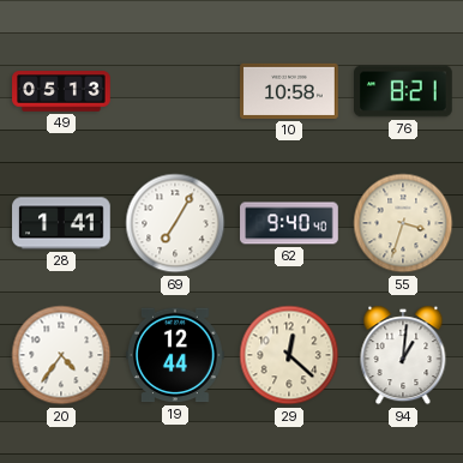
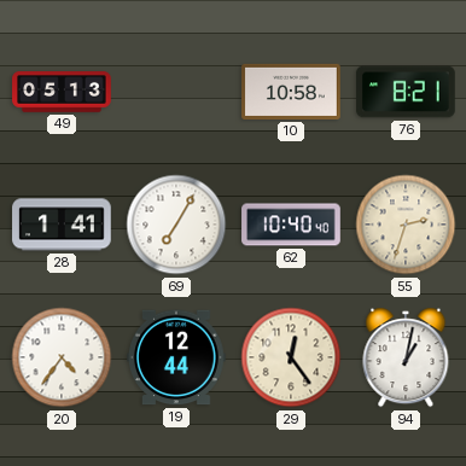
62: 9:40 -> 10:40 (291, 225)
55: 3:33 -> 2:33 (406, 225)
29: 12:22 -> 12:24 (291, 357)
94: 1:01 -> 1:02 (406, 357)
